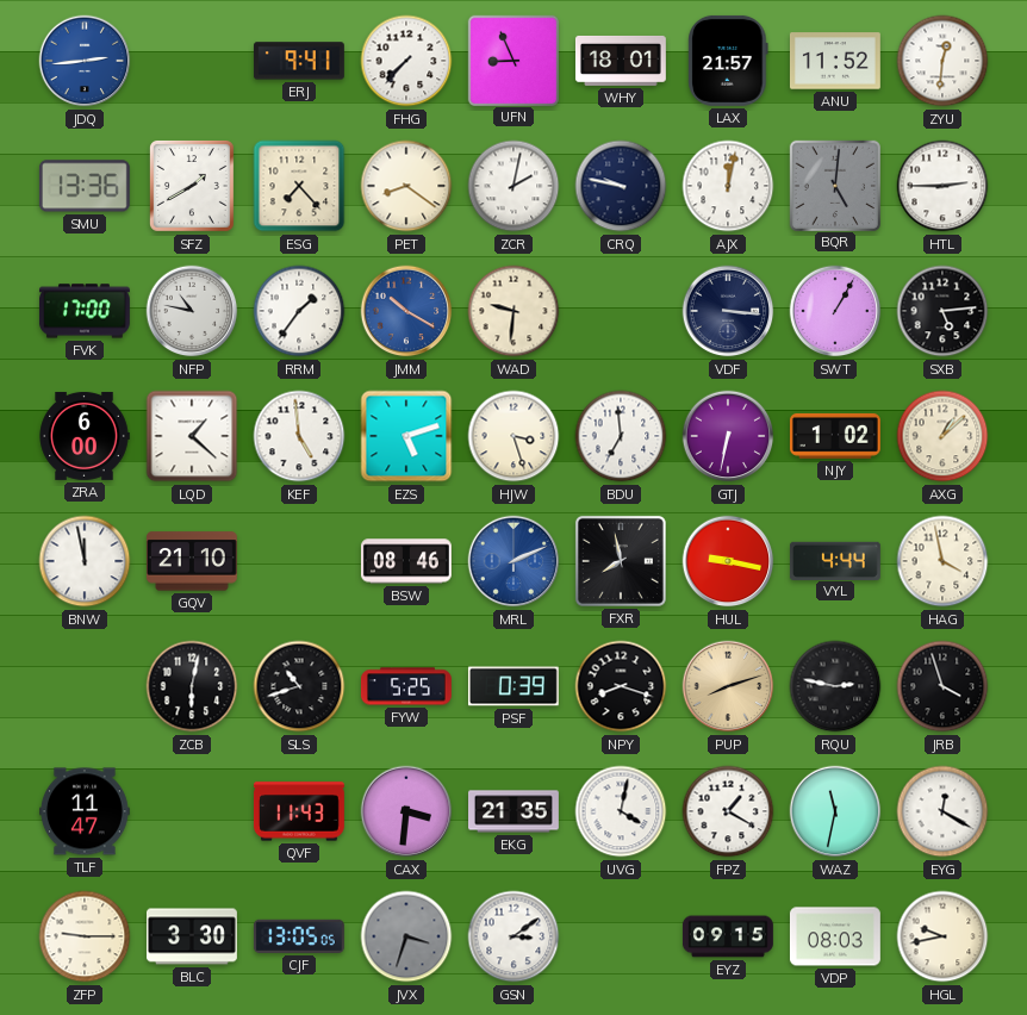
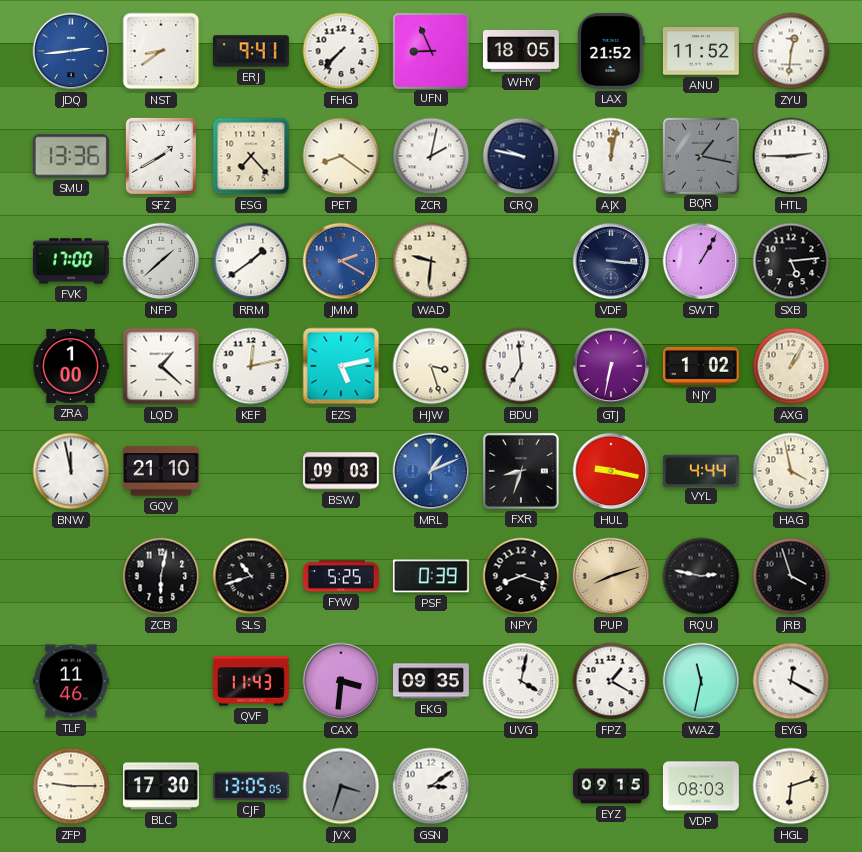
NST: none -> 8:39 (161, 51)
WHY: 18:01 -> 18:05 (521, 51)
LAX: 21:57 -> 21:52 (611, 51)
BQR: 5:01 -> 1:17 (700, 155)
NFP: 10:47 -> 1:38 (161, 261)
RRM: 1:36 -> 1:39 (251, 261)
JMM: 10:20 -> 2:20 (341, 261)
ZRA: 6:00 -> 1:00 (71, 366)
KEF: 4:59 -> 12:13 (251, 366)
EZS: 5:12 -> 5:13 (341, 366)
AXG: 1:08 -> 1:05 (791, 366)
BSW: 08:46 -> 09:03 (341, 471)
MRL: 2:11 -> 1:11 (431, 471)
FXR: 7:58 -> 8:33 (521, 471)
TLF: 11:47 -> 11:46 (71, 681)
EKG: 21:35 -> 09:35 (432, 681)
BLC: 3:30 -> 17:30 (162, 786)
HGL: 9:43 -> 6:12 (791, 786)
